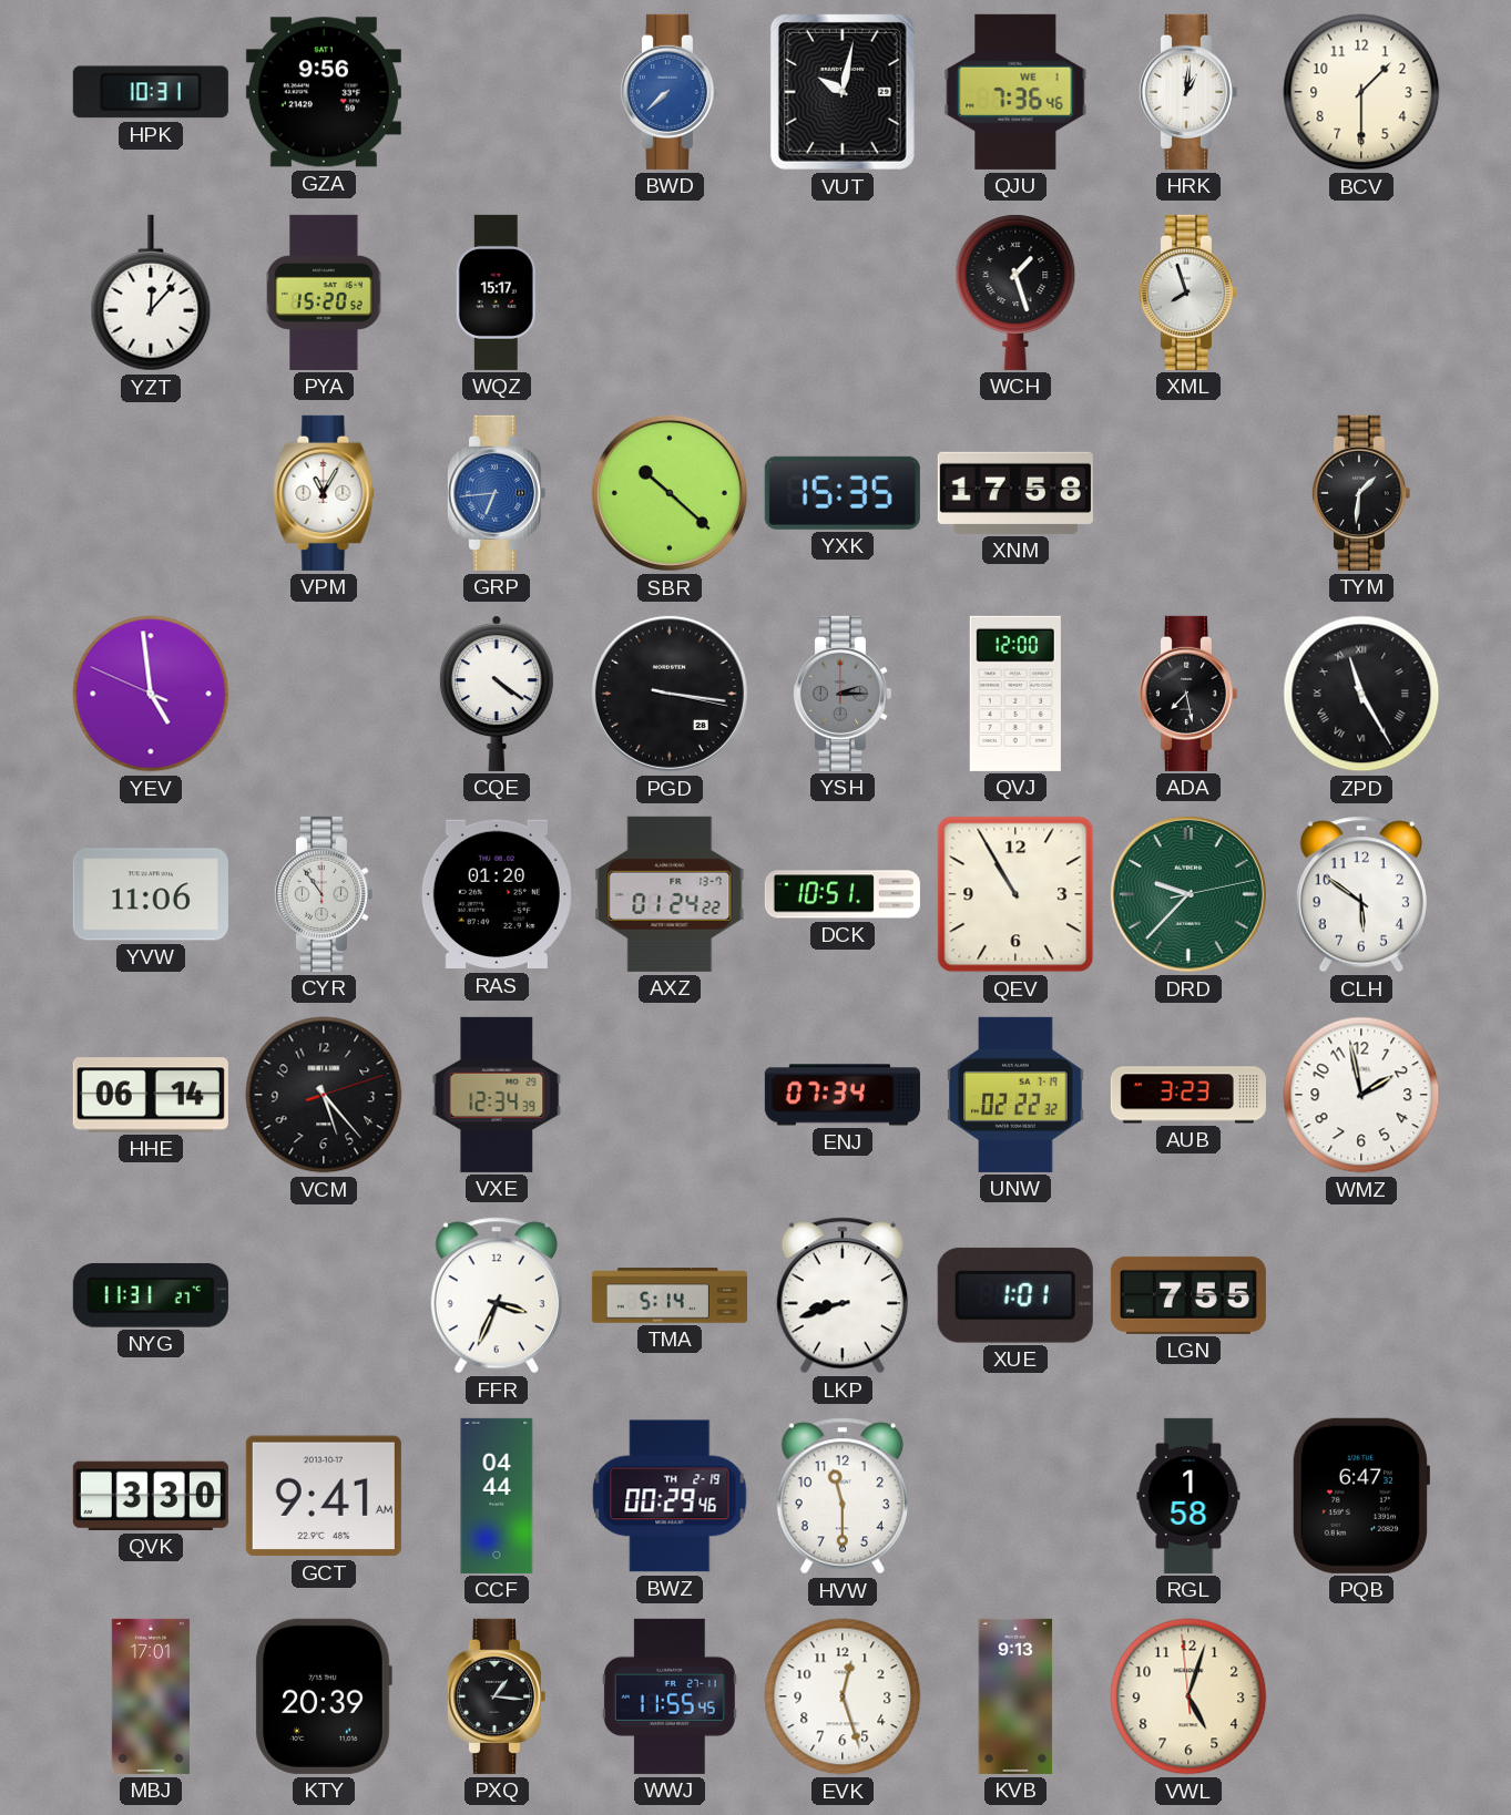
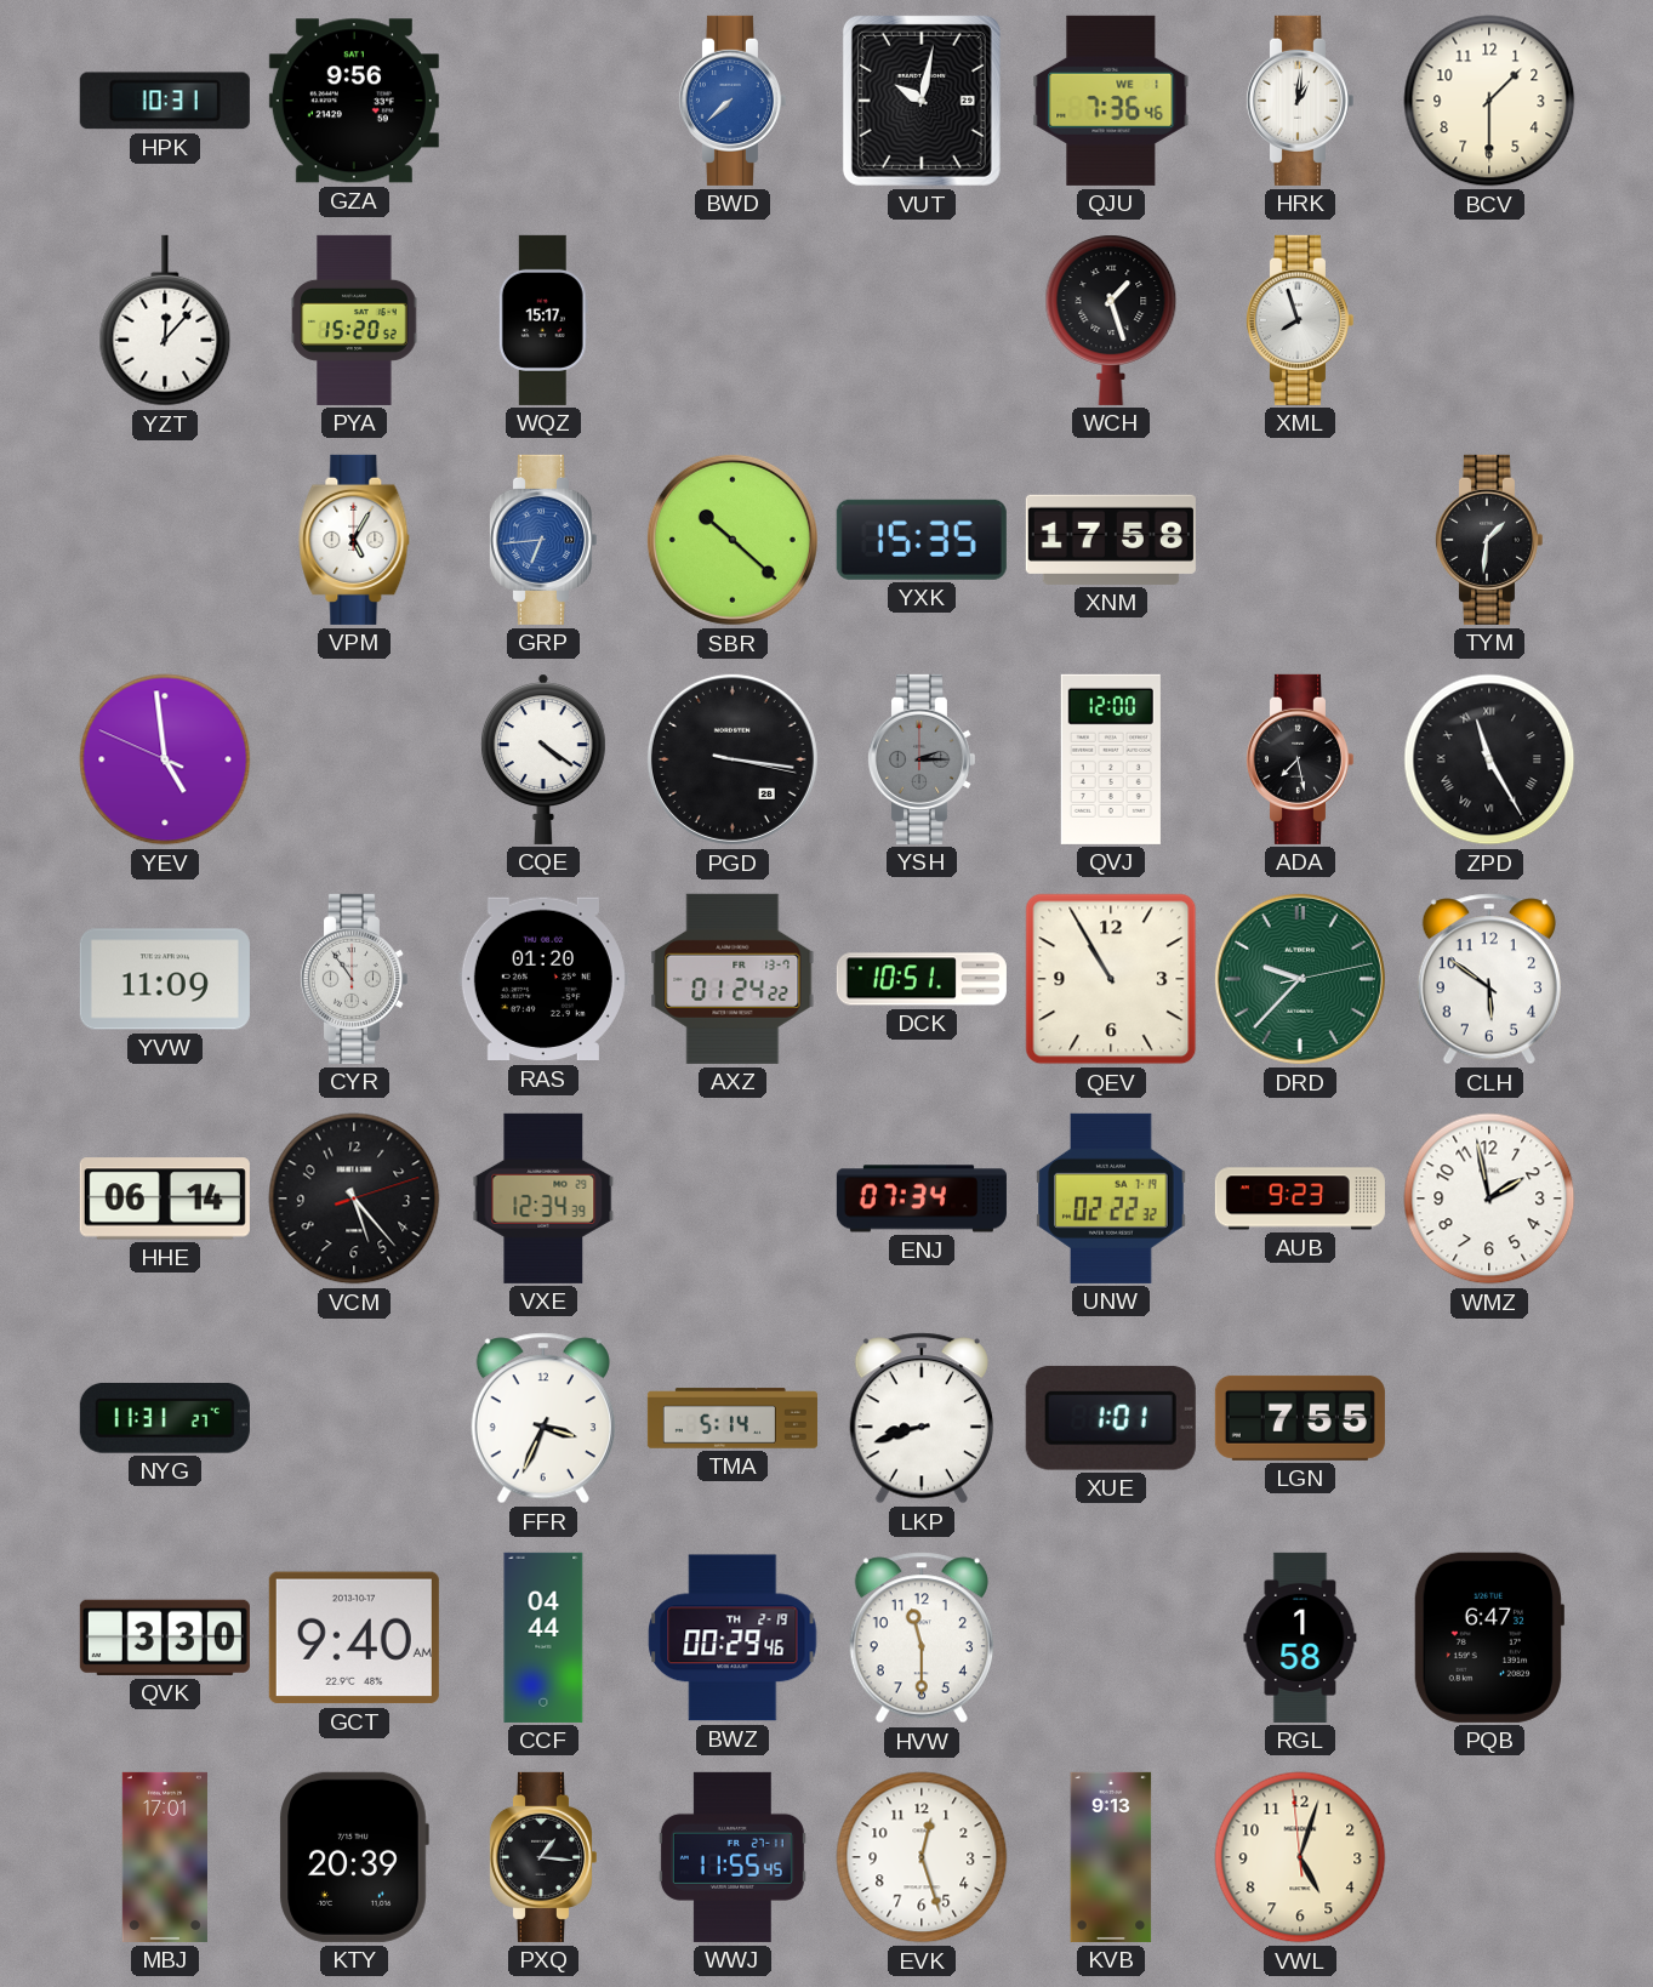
VPM: 11:05 -> 5:05 (354, 540)
YVW: 11:06 -> 11:09 (165, 979)
AUB: 3:23 -> 9:23 (1300, 1199)
GCT: 9:41 -> 9:40 (354, 1638)
